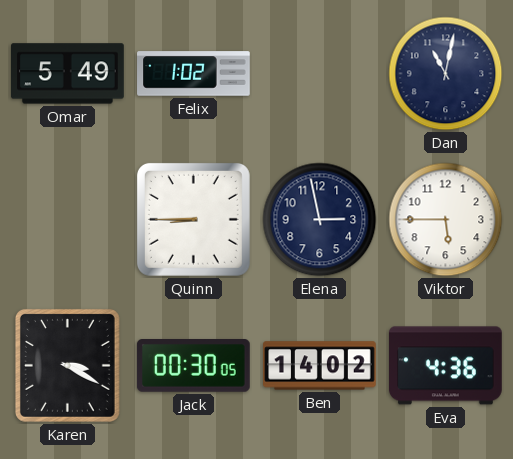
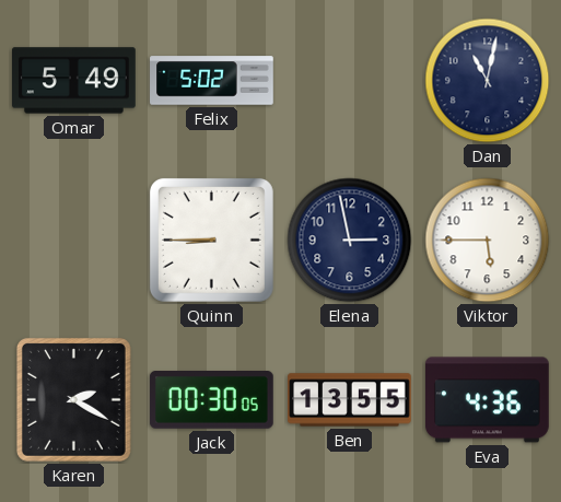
Felix: 1:02 -> 5:02 (212, 81)
Karen: 3:20 -> 2:20 (73, 399)
Ben: 14:02 -> 13:55 (350, 400)
